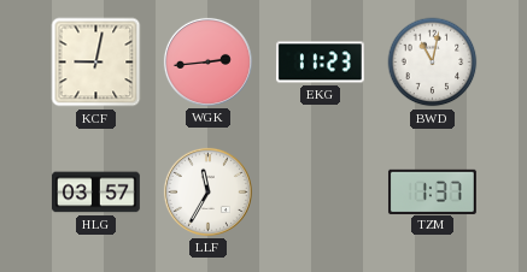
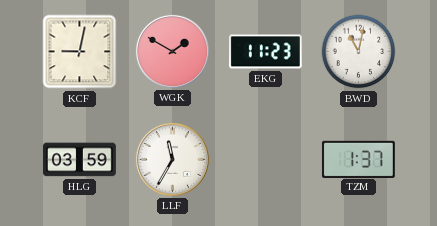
WGK: 2:44 -> 1:50 (172, 51)
HLG: 03:57 -> 03:59 (79, 160)
